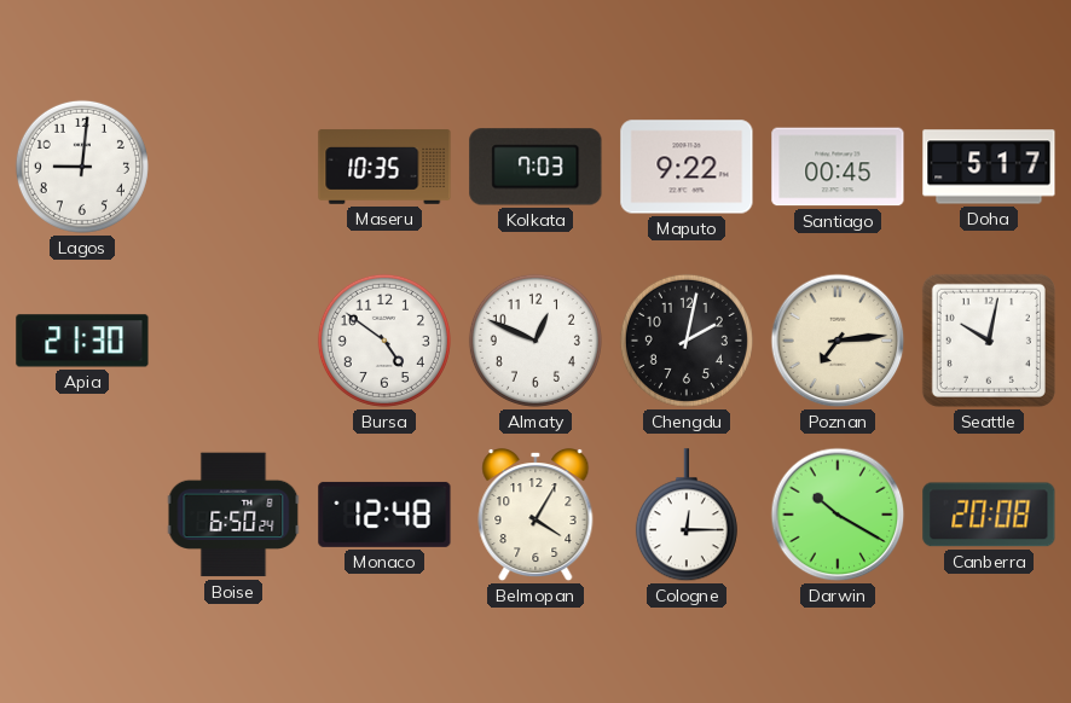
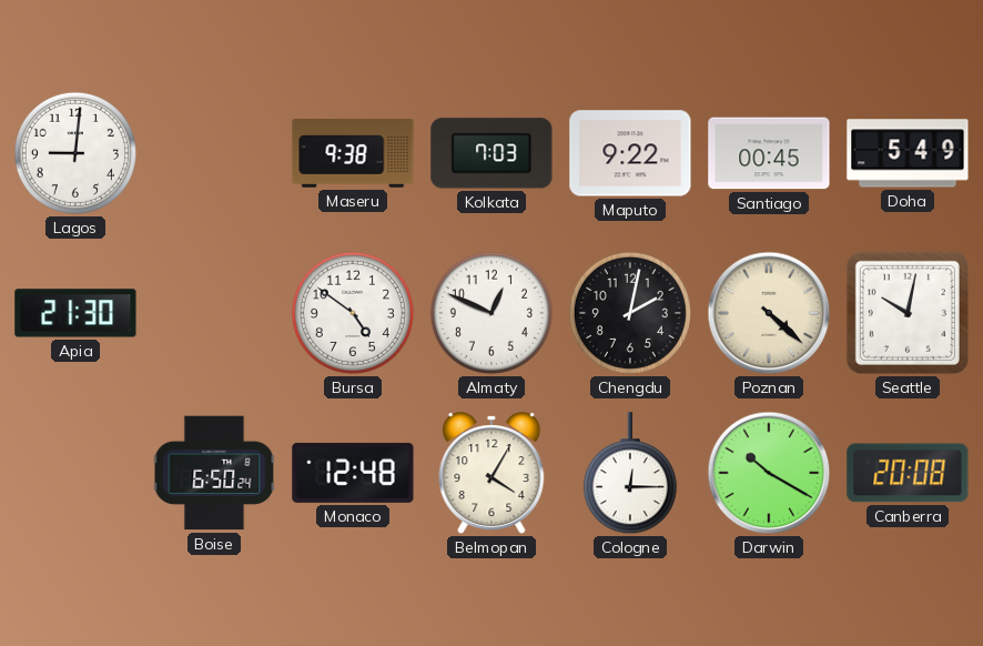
Maseru: 10:35 -> 9:38 (353, 153)
Doha: 5:17 -> 5:49 (908, 153)
Poznan: 7:14 -> 4:22 (769, 313)
